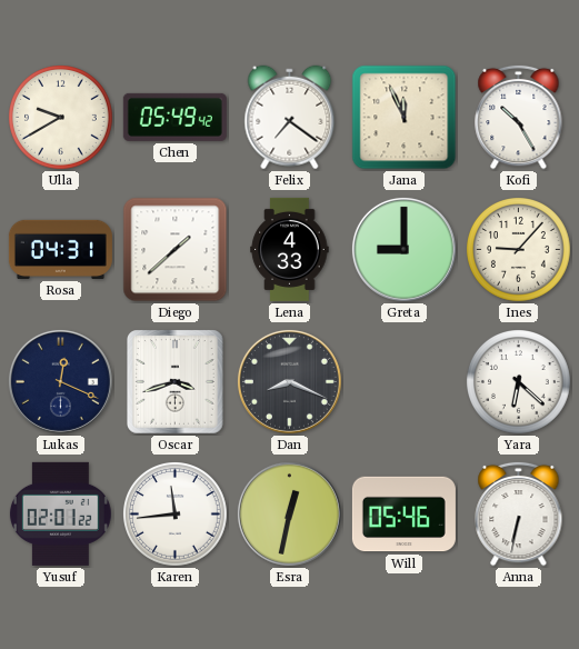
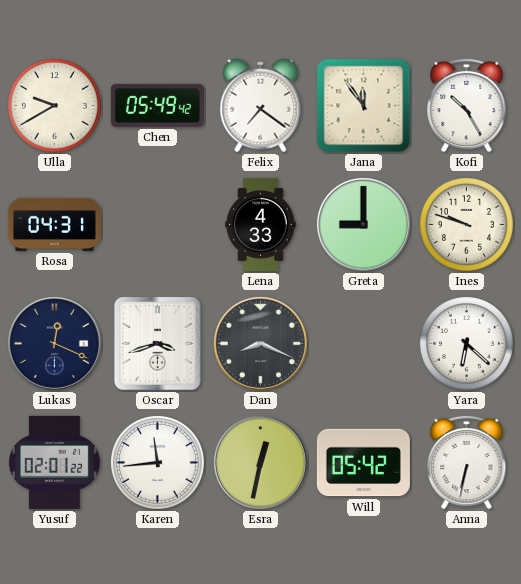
Jana: 11:56 -> 11:54 (364, 106)
Diego: 1:38 -> none (176, 250)
Ines: 9:07 -> 9:48 (467, 225)
Will: 05:46 -> 05:42 (363, 463)
